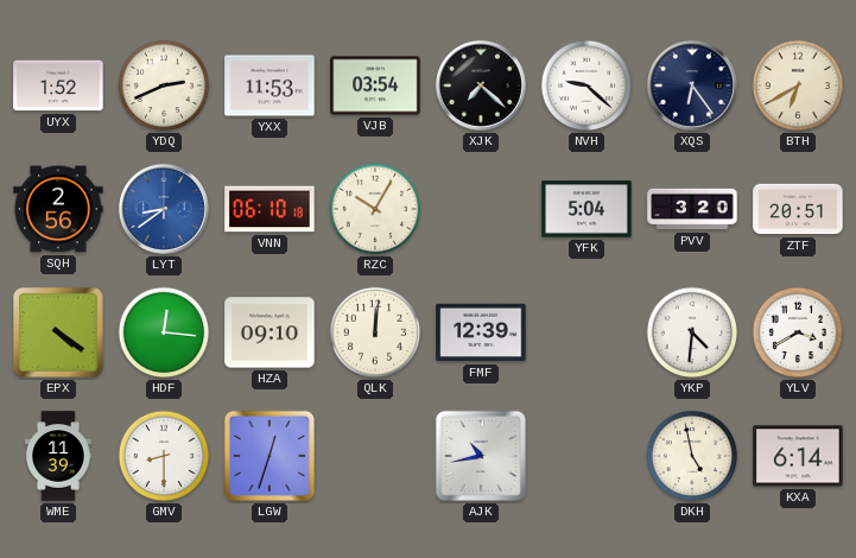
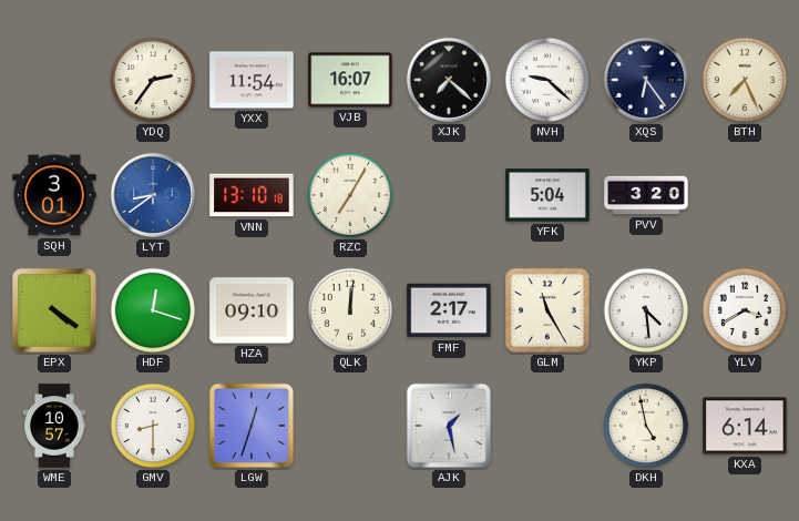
UYX: 1:52 -> none (58, 85)
YDQ: 2:41 -> 2:36 (153, 80)
YXX: 11:53 -> 11:54 (252, 80)
VJB: 03:54 -> 16:07 (350, 80)
BTH: 6:40 -> 7:26 (745, 80)
SQH: 2:56 -> 3:01 (54, 195)
VNN: 06:10 -> 13:10 (252, 195)
RZC: 10:05 -> 7:05 (350, 195)
ZTF: 20:51 -> none (798, 209)
HDF: 12:16 -> 12:18 (153, 310)
FMF: 12:39 -> 2:17 (449, 310)
GLM: none -> 11:25 (547, 310)
YKP: 4:31 -> 4:29 (646, 310)
WME: 11:39 -> 10:57 (54, 426)
AJK: 10:43 -> 1:28 (449, 426)
